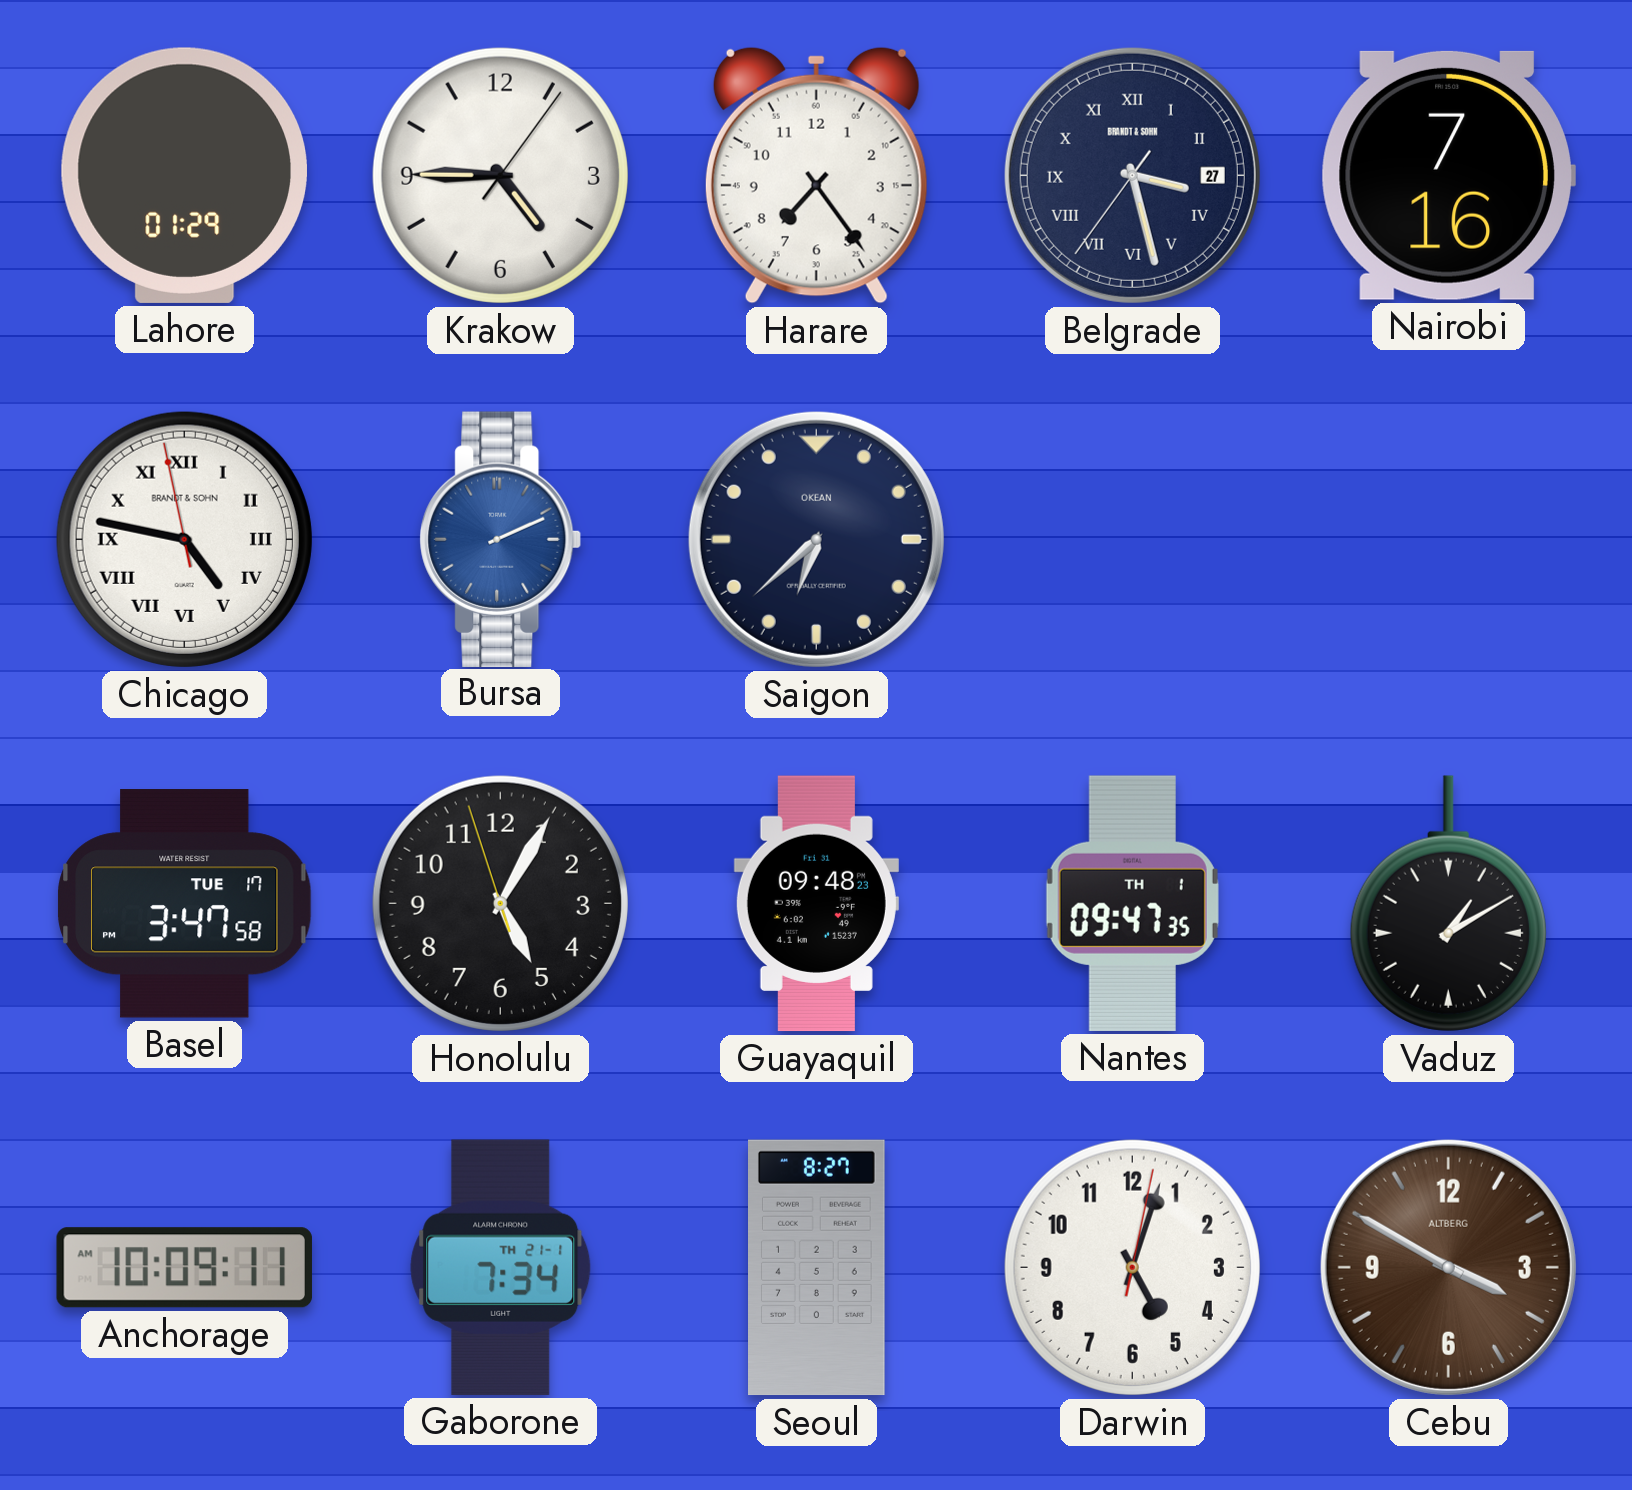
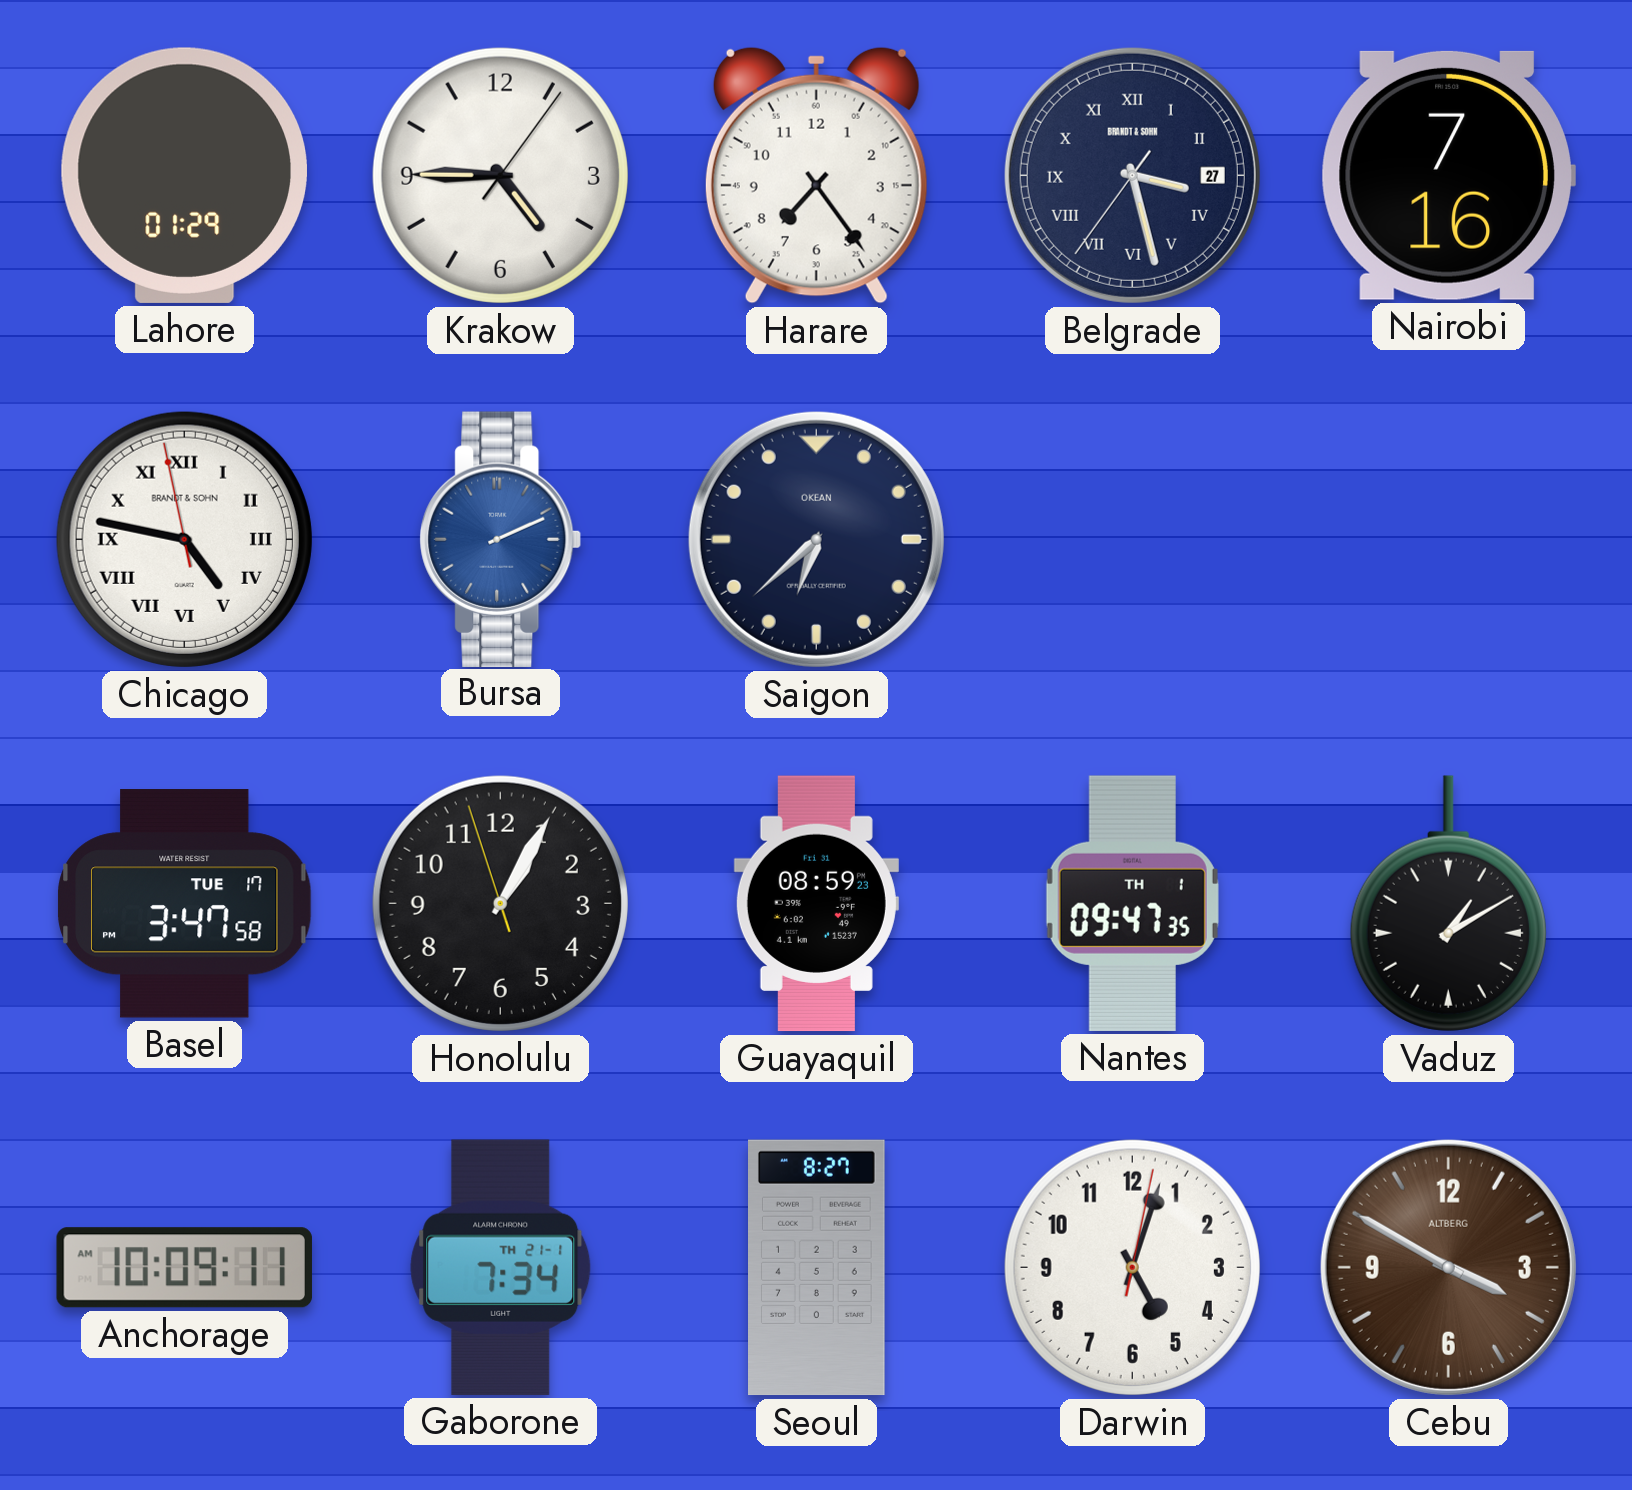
Honolulu: 5:04 -> 1:04 (500, 903)
Guayaquil: 09:48 -> 08:59 (816, 904)
